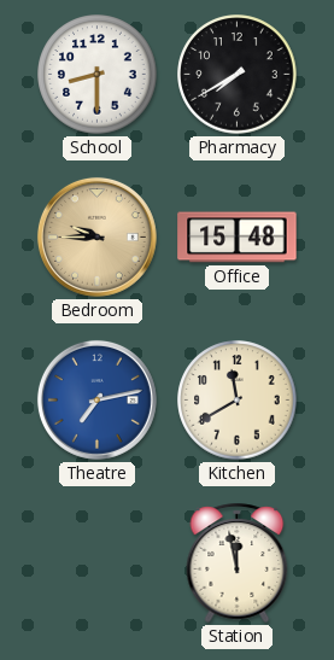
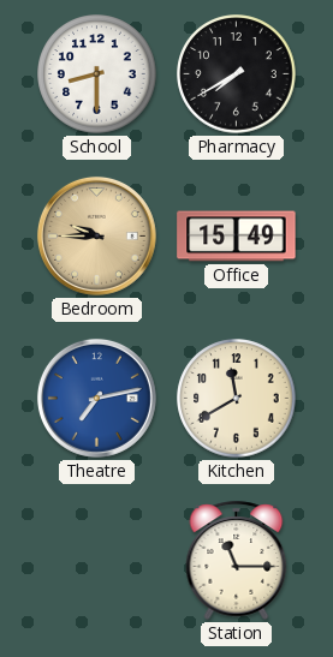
Office: 15:48 -> 15:49 (237, 237)
Station: 11:58 -> 11:15 (237, 560)
